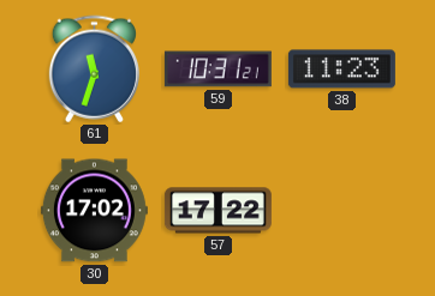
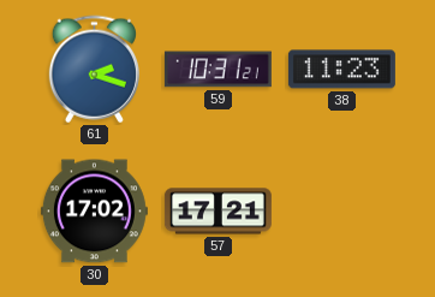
61: 11:33 -> 2:18 (94, 70)
57: 17:22 -> 17:21 (218, 212)
